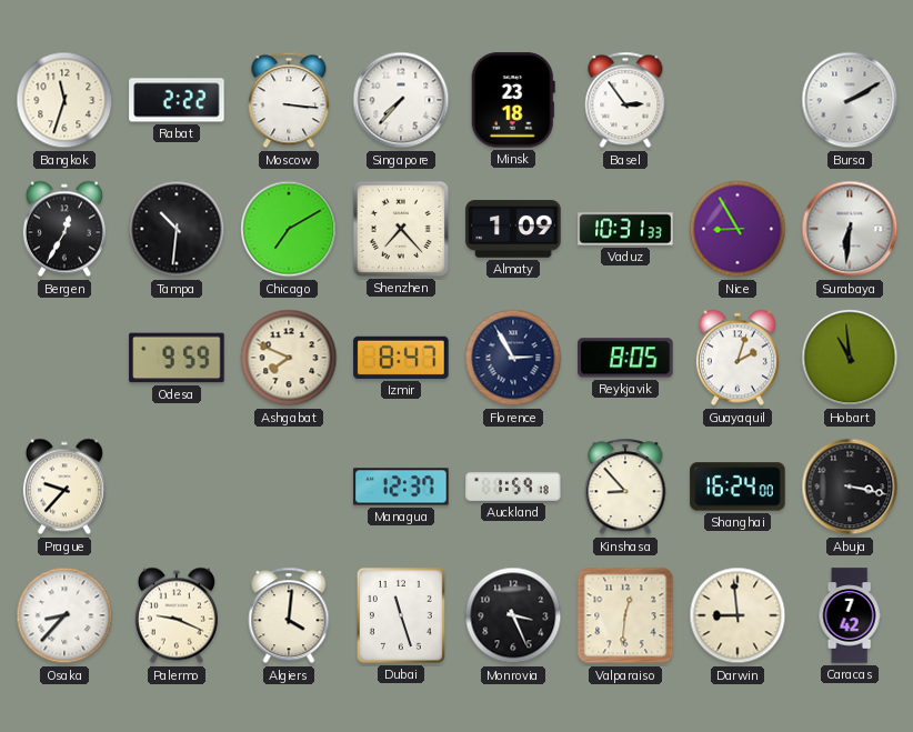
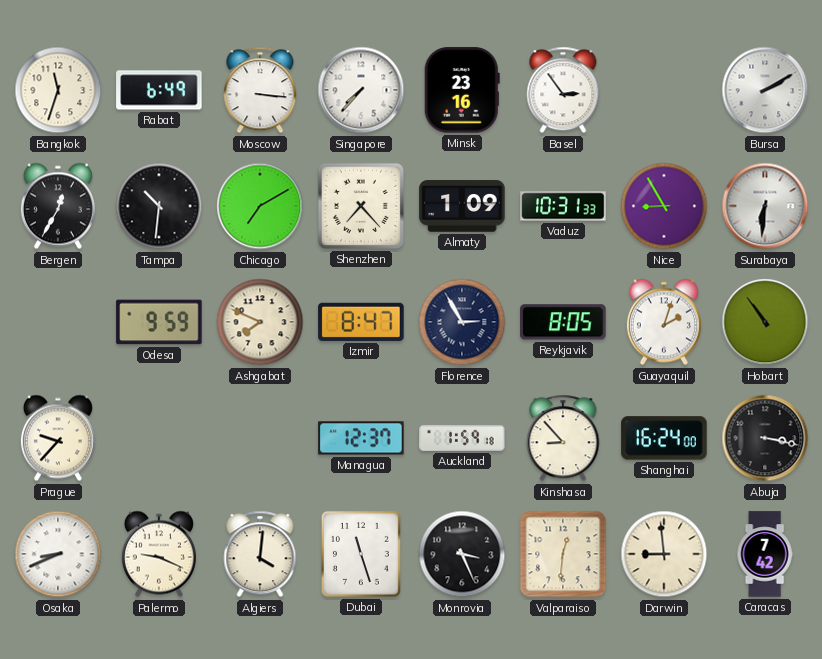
Rabat: 2:22 -> 6:49 (159, 90)
Minsk: 23:18 -> 23:16 (462, 90)
Hobart: 10:59 -> 10:54 (765, 322)
Osaka: 8:37 -> 8:41 (58, 554)
